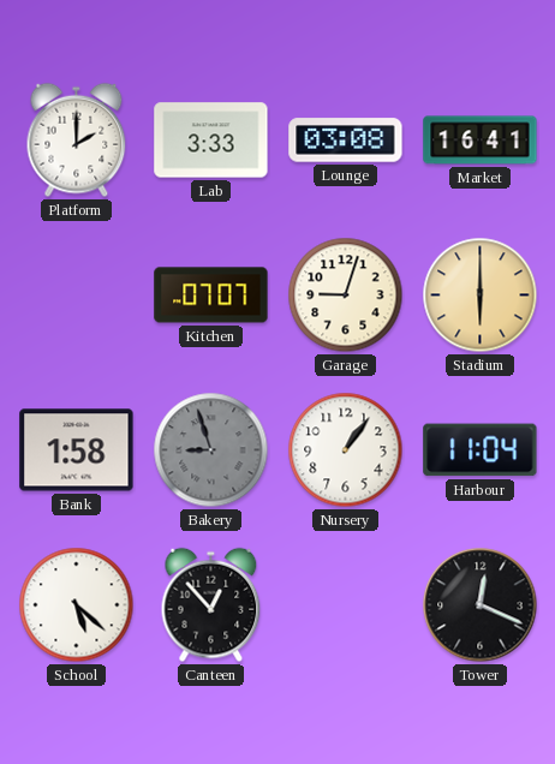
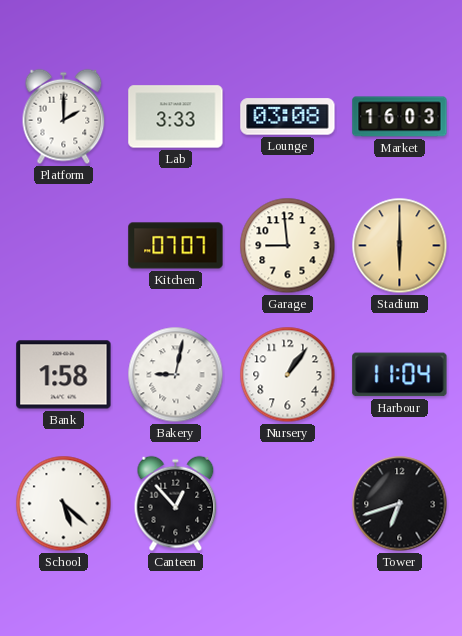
Market: 16:41 -> 16:03 (400, 117)
Garage: 9:03 -> 8:59 (288, 246)
Bakery: 8:57 -> 9:02 (176, 375)
Bakery dial: grey -> white (176, 375)
Tower: 12:19 -> 6:42 (400, 504)
